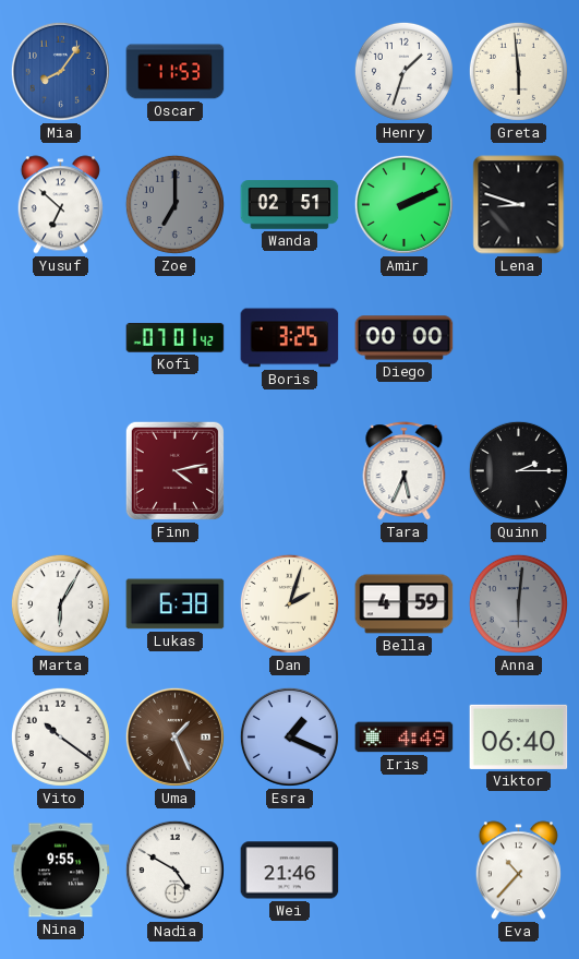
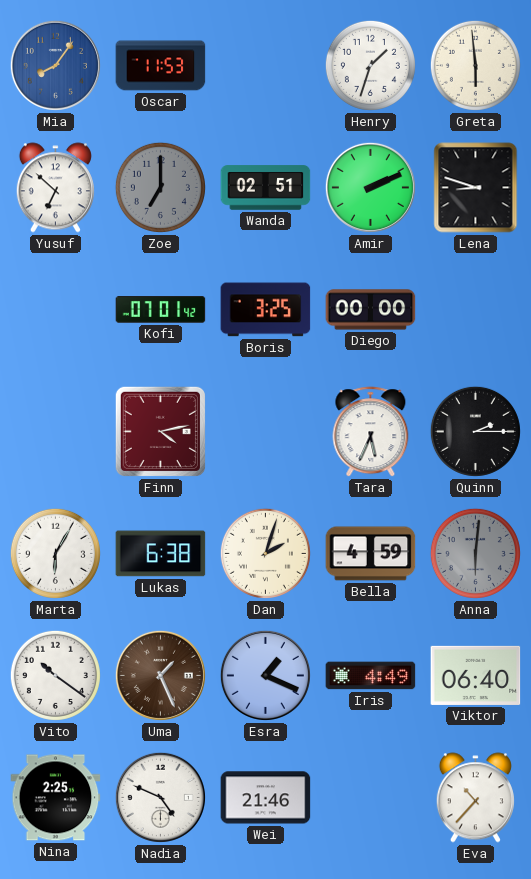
Nina: 9:55 -> 2:25 (56, 798)
Nadia: 4:50 -> 4:49 (160, 797)
